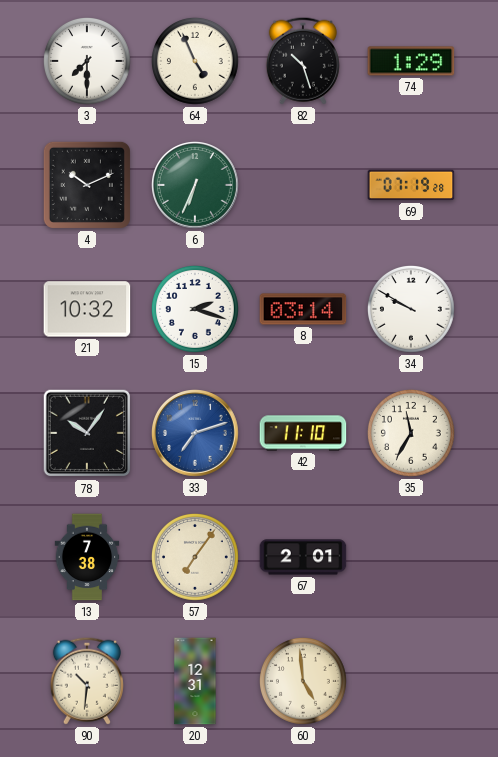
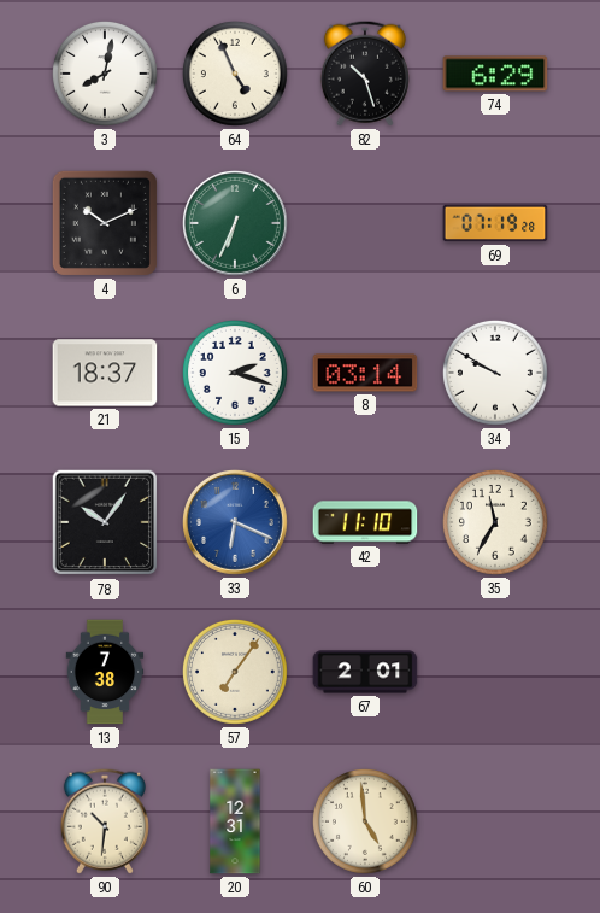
3: 7:30 -> 8:02 (105, 74)
74: 1:29 -> 6:29 (495, 74)
21: 10:32 -> 18:37 (105, 373)
33: 7:12 -> 6:19 (236, 523)
